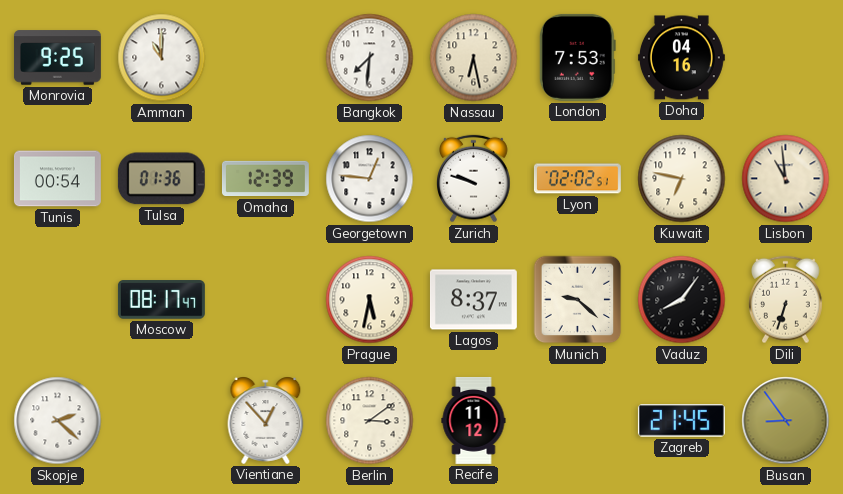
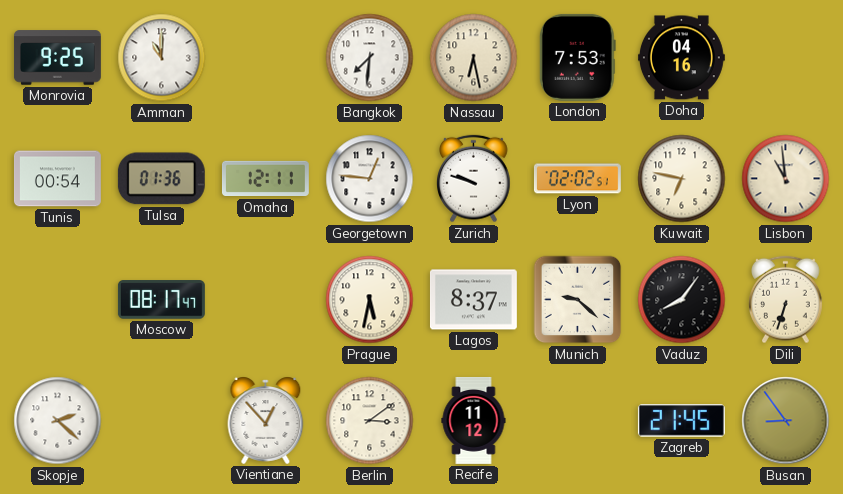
Omaha: 12:39 -> 12:11 (265, 179)
